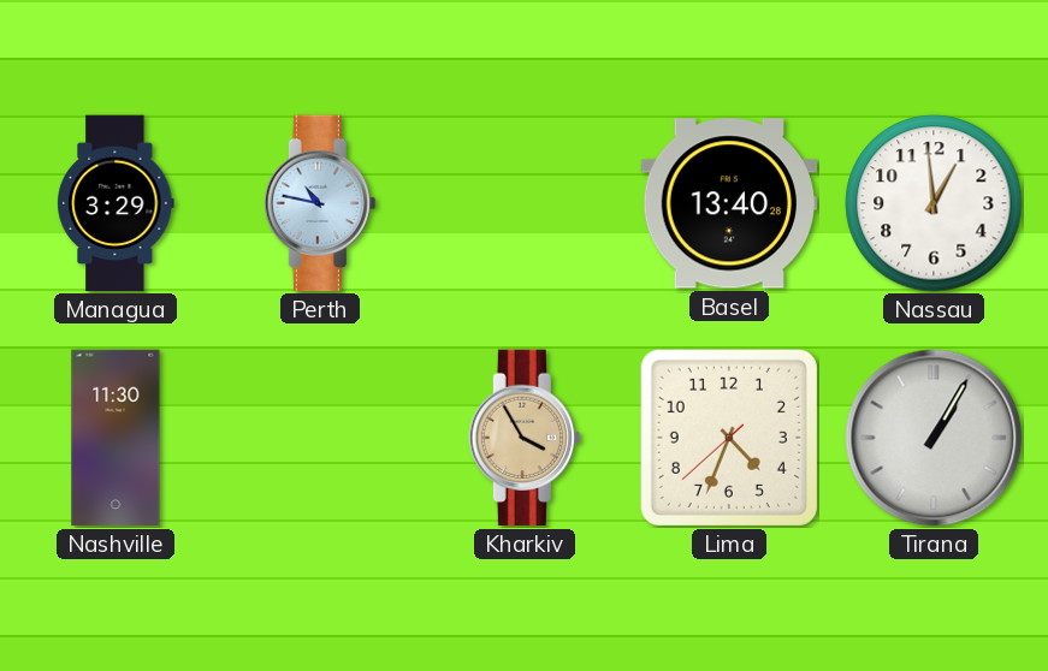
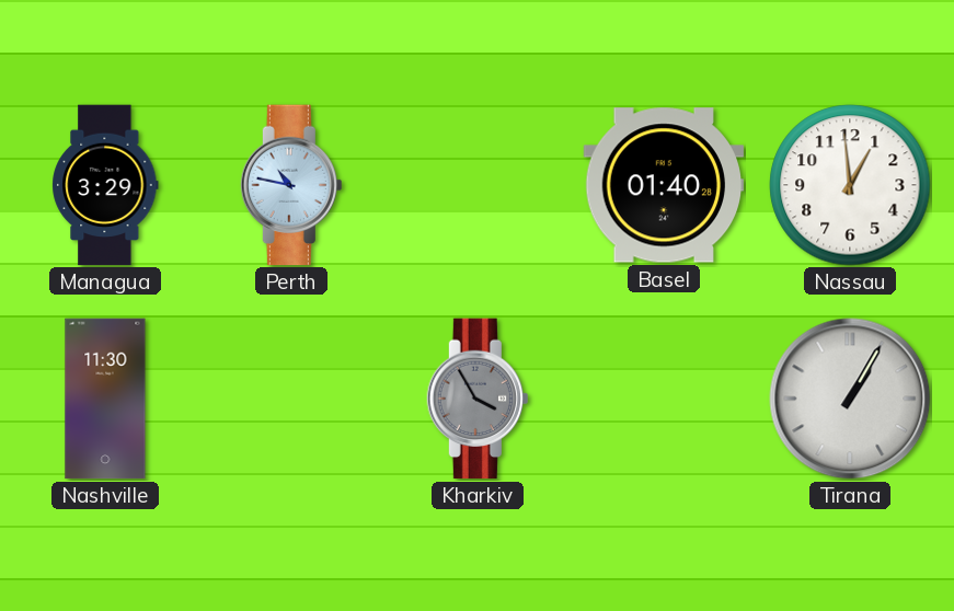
Basel: 13:40 -> 01:40 (664, 185)
Kharkiv dial: champagne -> grey (478, 399)
Lima: 4:33 -> none (729, 438)
